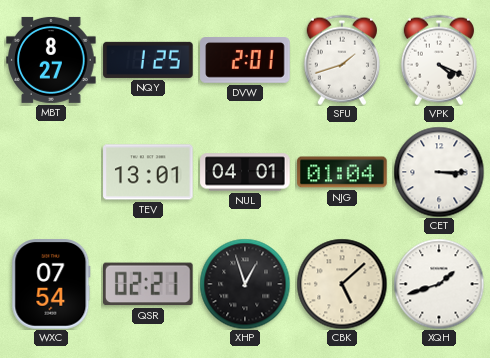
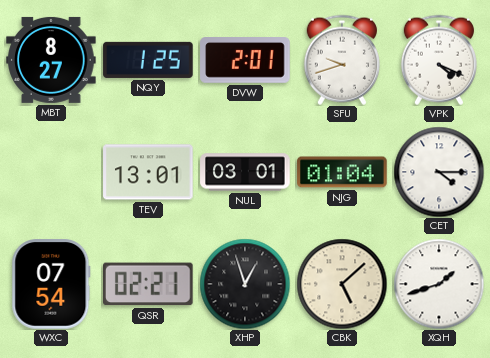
SFU: 1:42 -> 9:42 (342, 60)
NUL: 04:01 -> 03:01 (245, 172)
CET: 3:15 -> 4:15 (439, 172)
